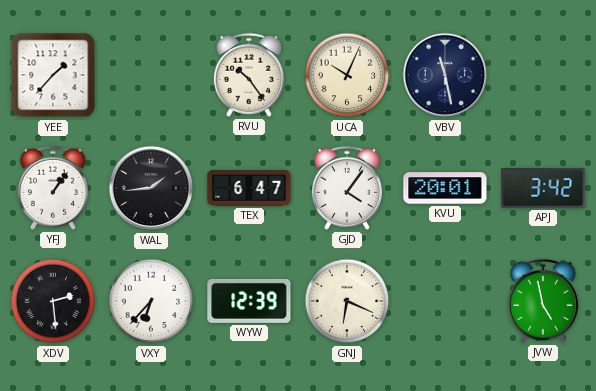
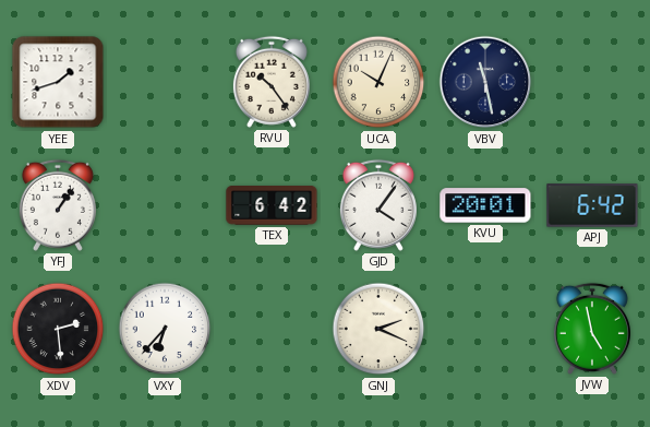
YEE: 1:37 -> 1:42 (58, 82)
WAL: 1:44 -> none (151, 188)
TEX: 6:47 -> 6:42 (272, 205)
APJ: 3:42 -> 6:42 (592, 205)
WYW: 12:39 -> none (249, 301)
GNJ: 6:19 -> 2:19 (378, 329)
